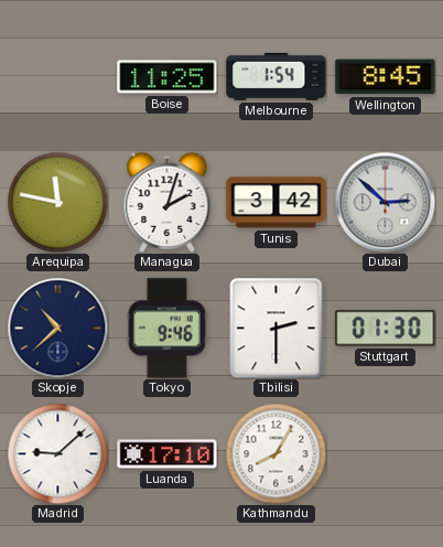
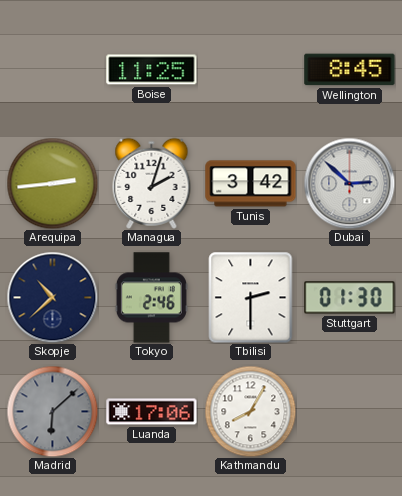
Melbourne: 1:54 -> none (277, 76)
Arequipa: 11:47 -> 2:44 (52, 183)
Tokyo: 9:46 -> 2:46 (151, 298)
Madrid: 9:08 -> 6:08 (52, 411)
Madrid dial: white -> grey (52, 411)
Luanda: 17:10 -> 17:06 (152, 412)
